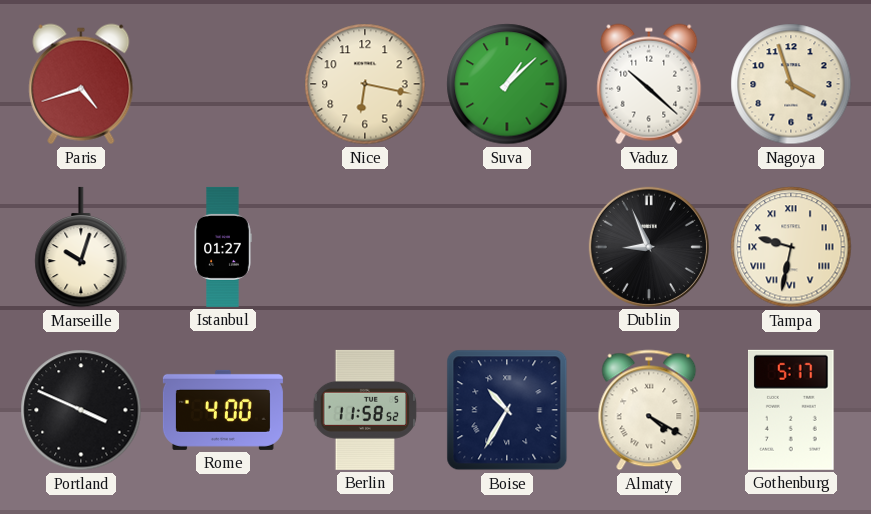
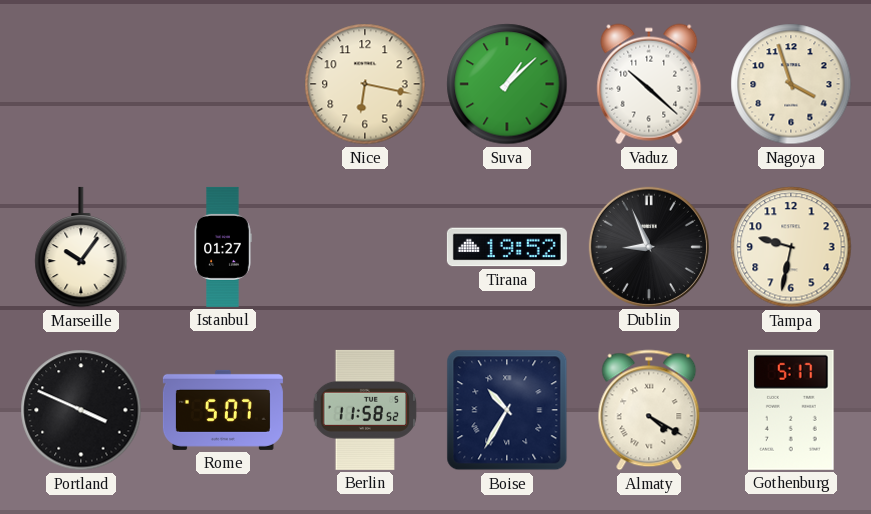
Paris: 4:42 -> none (81, 84)
Marseille: 10:03 -> 10:06 (81, 247)
Tirana: none -> 19:52 (507, 247)
Tampa numerals: Roman -> Arabic (791, 247)
Rome: 4:00 -> 5:07 (223, 410)
